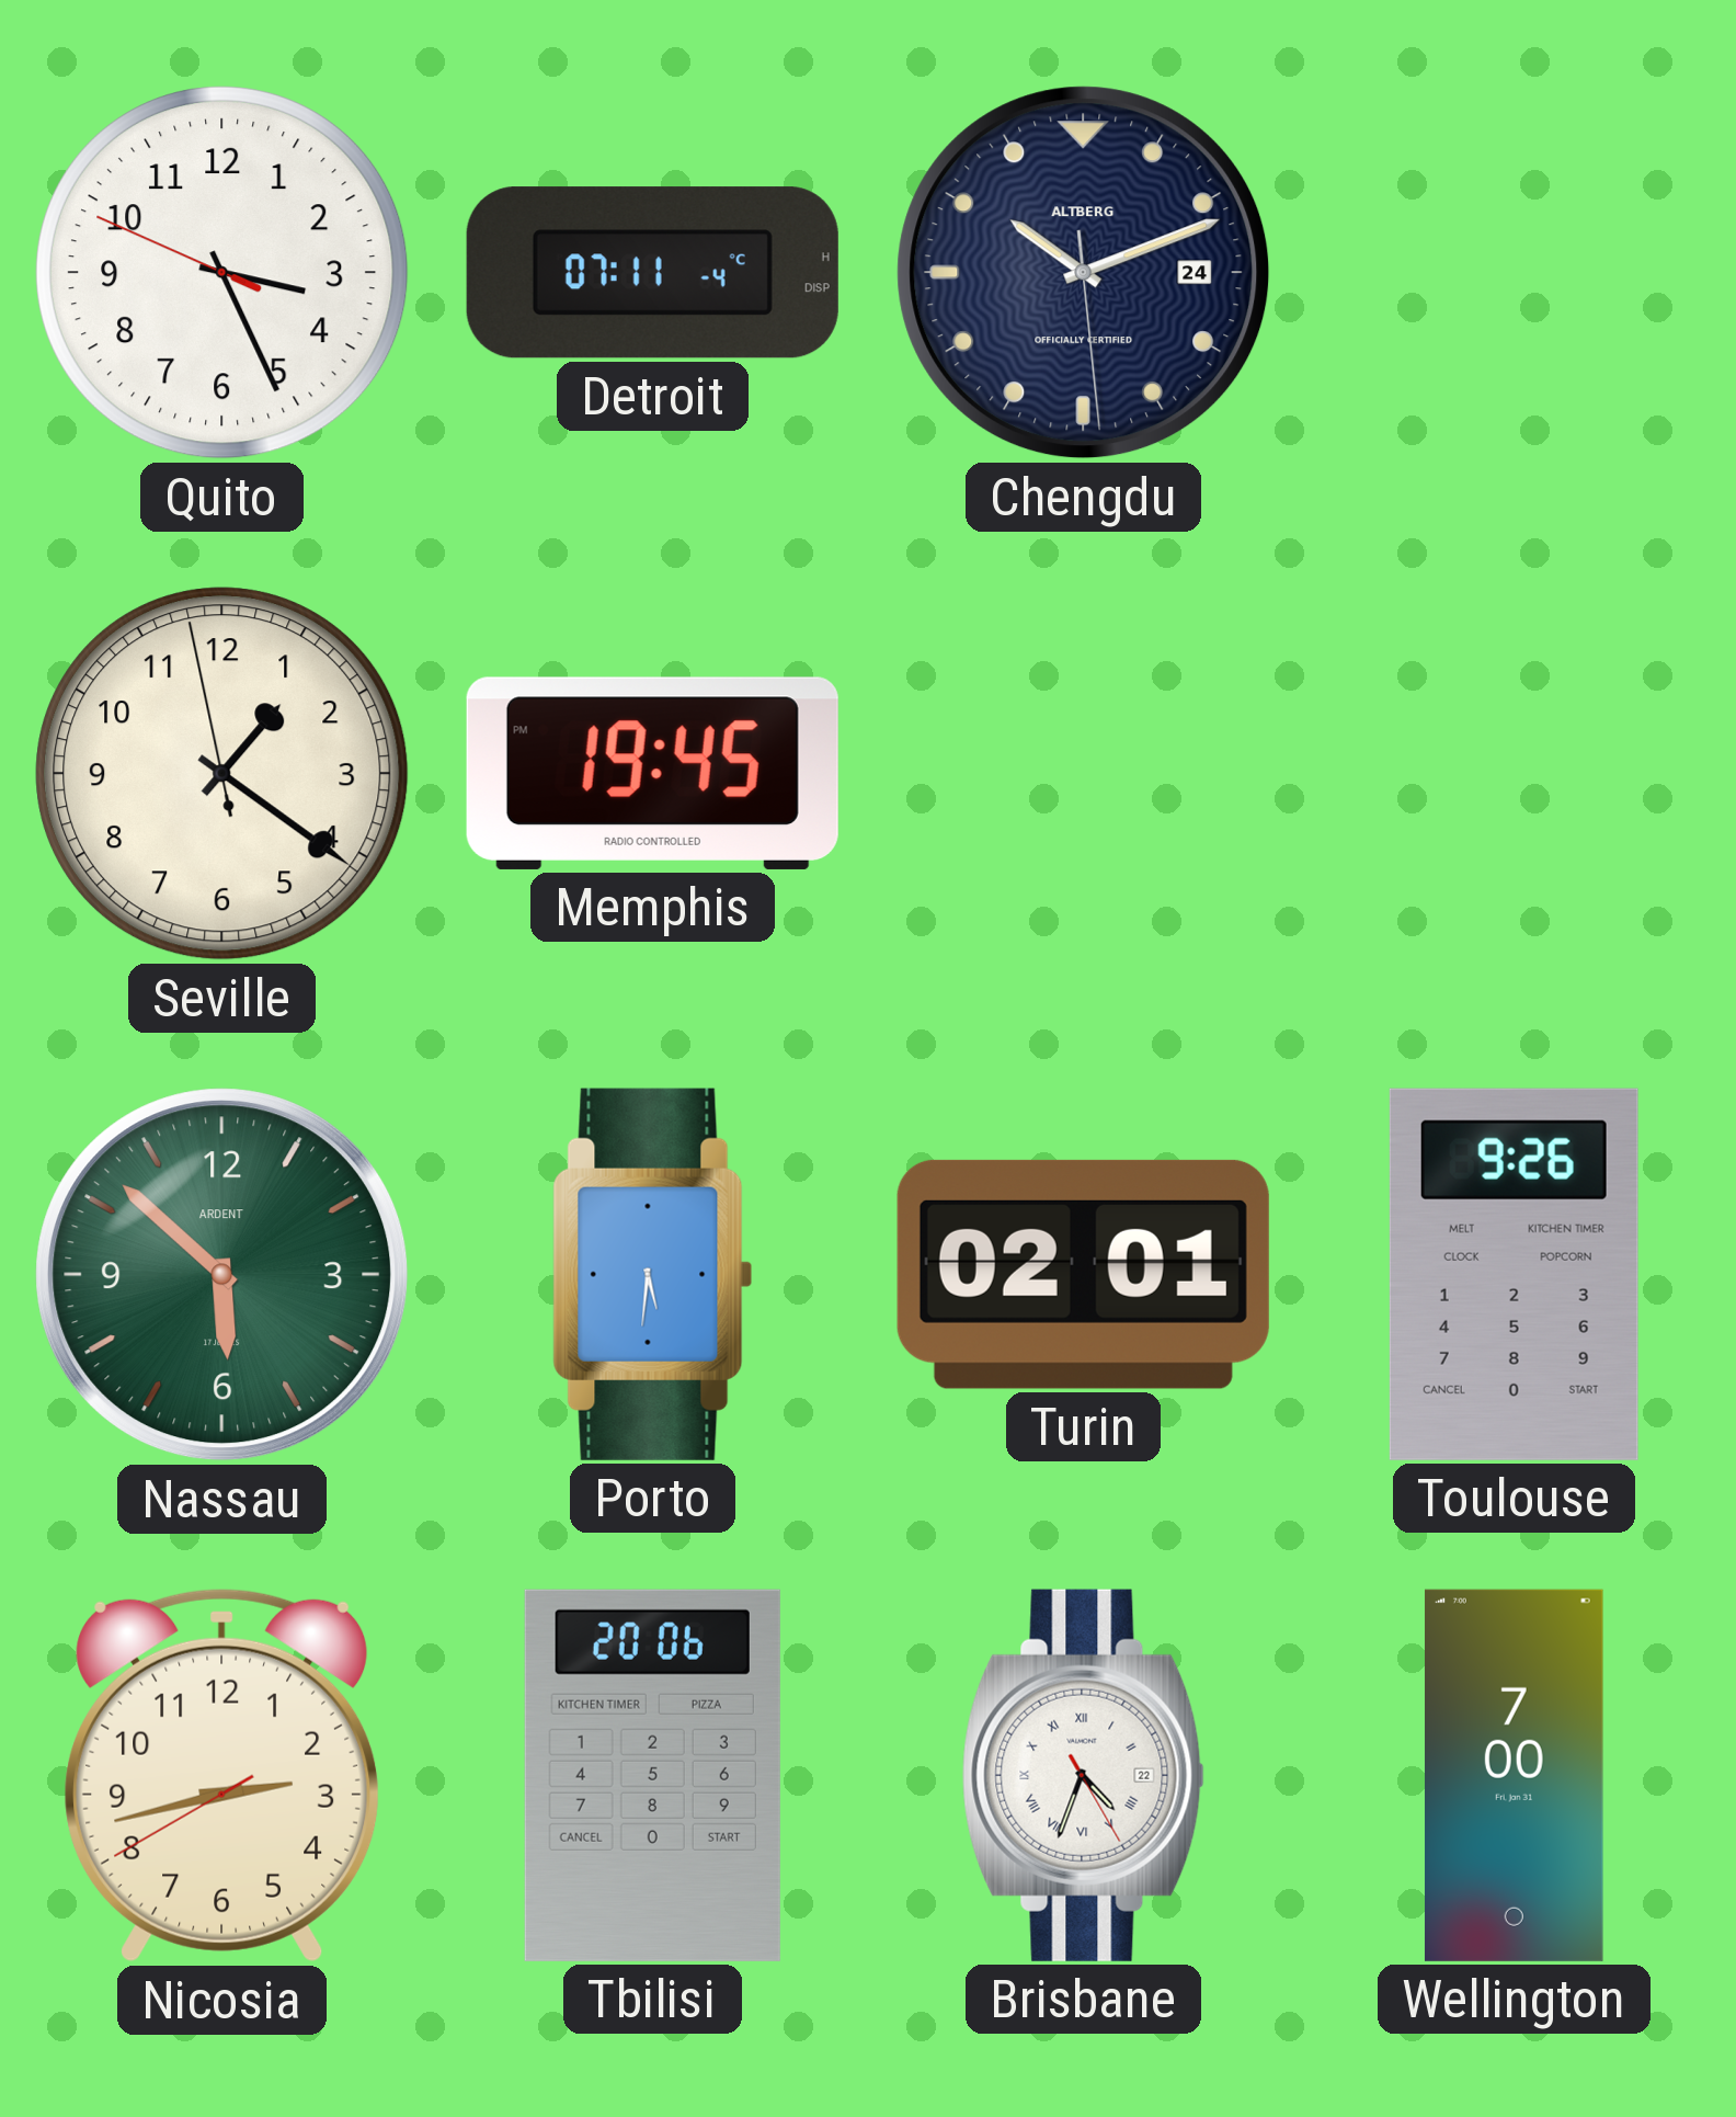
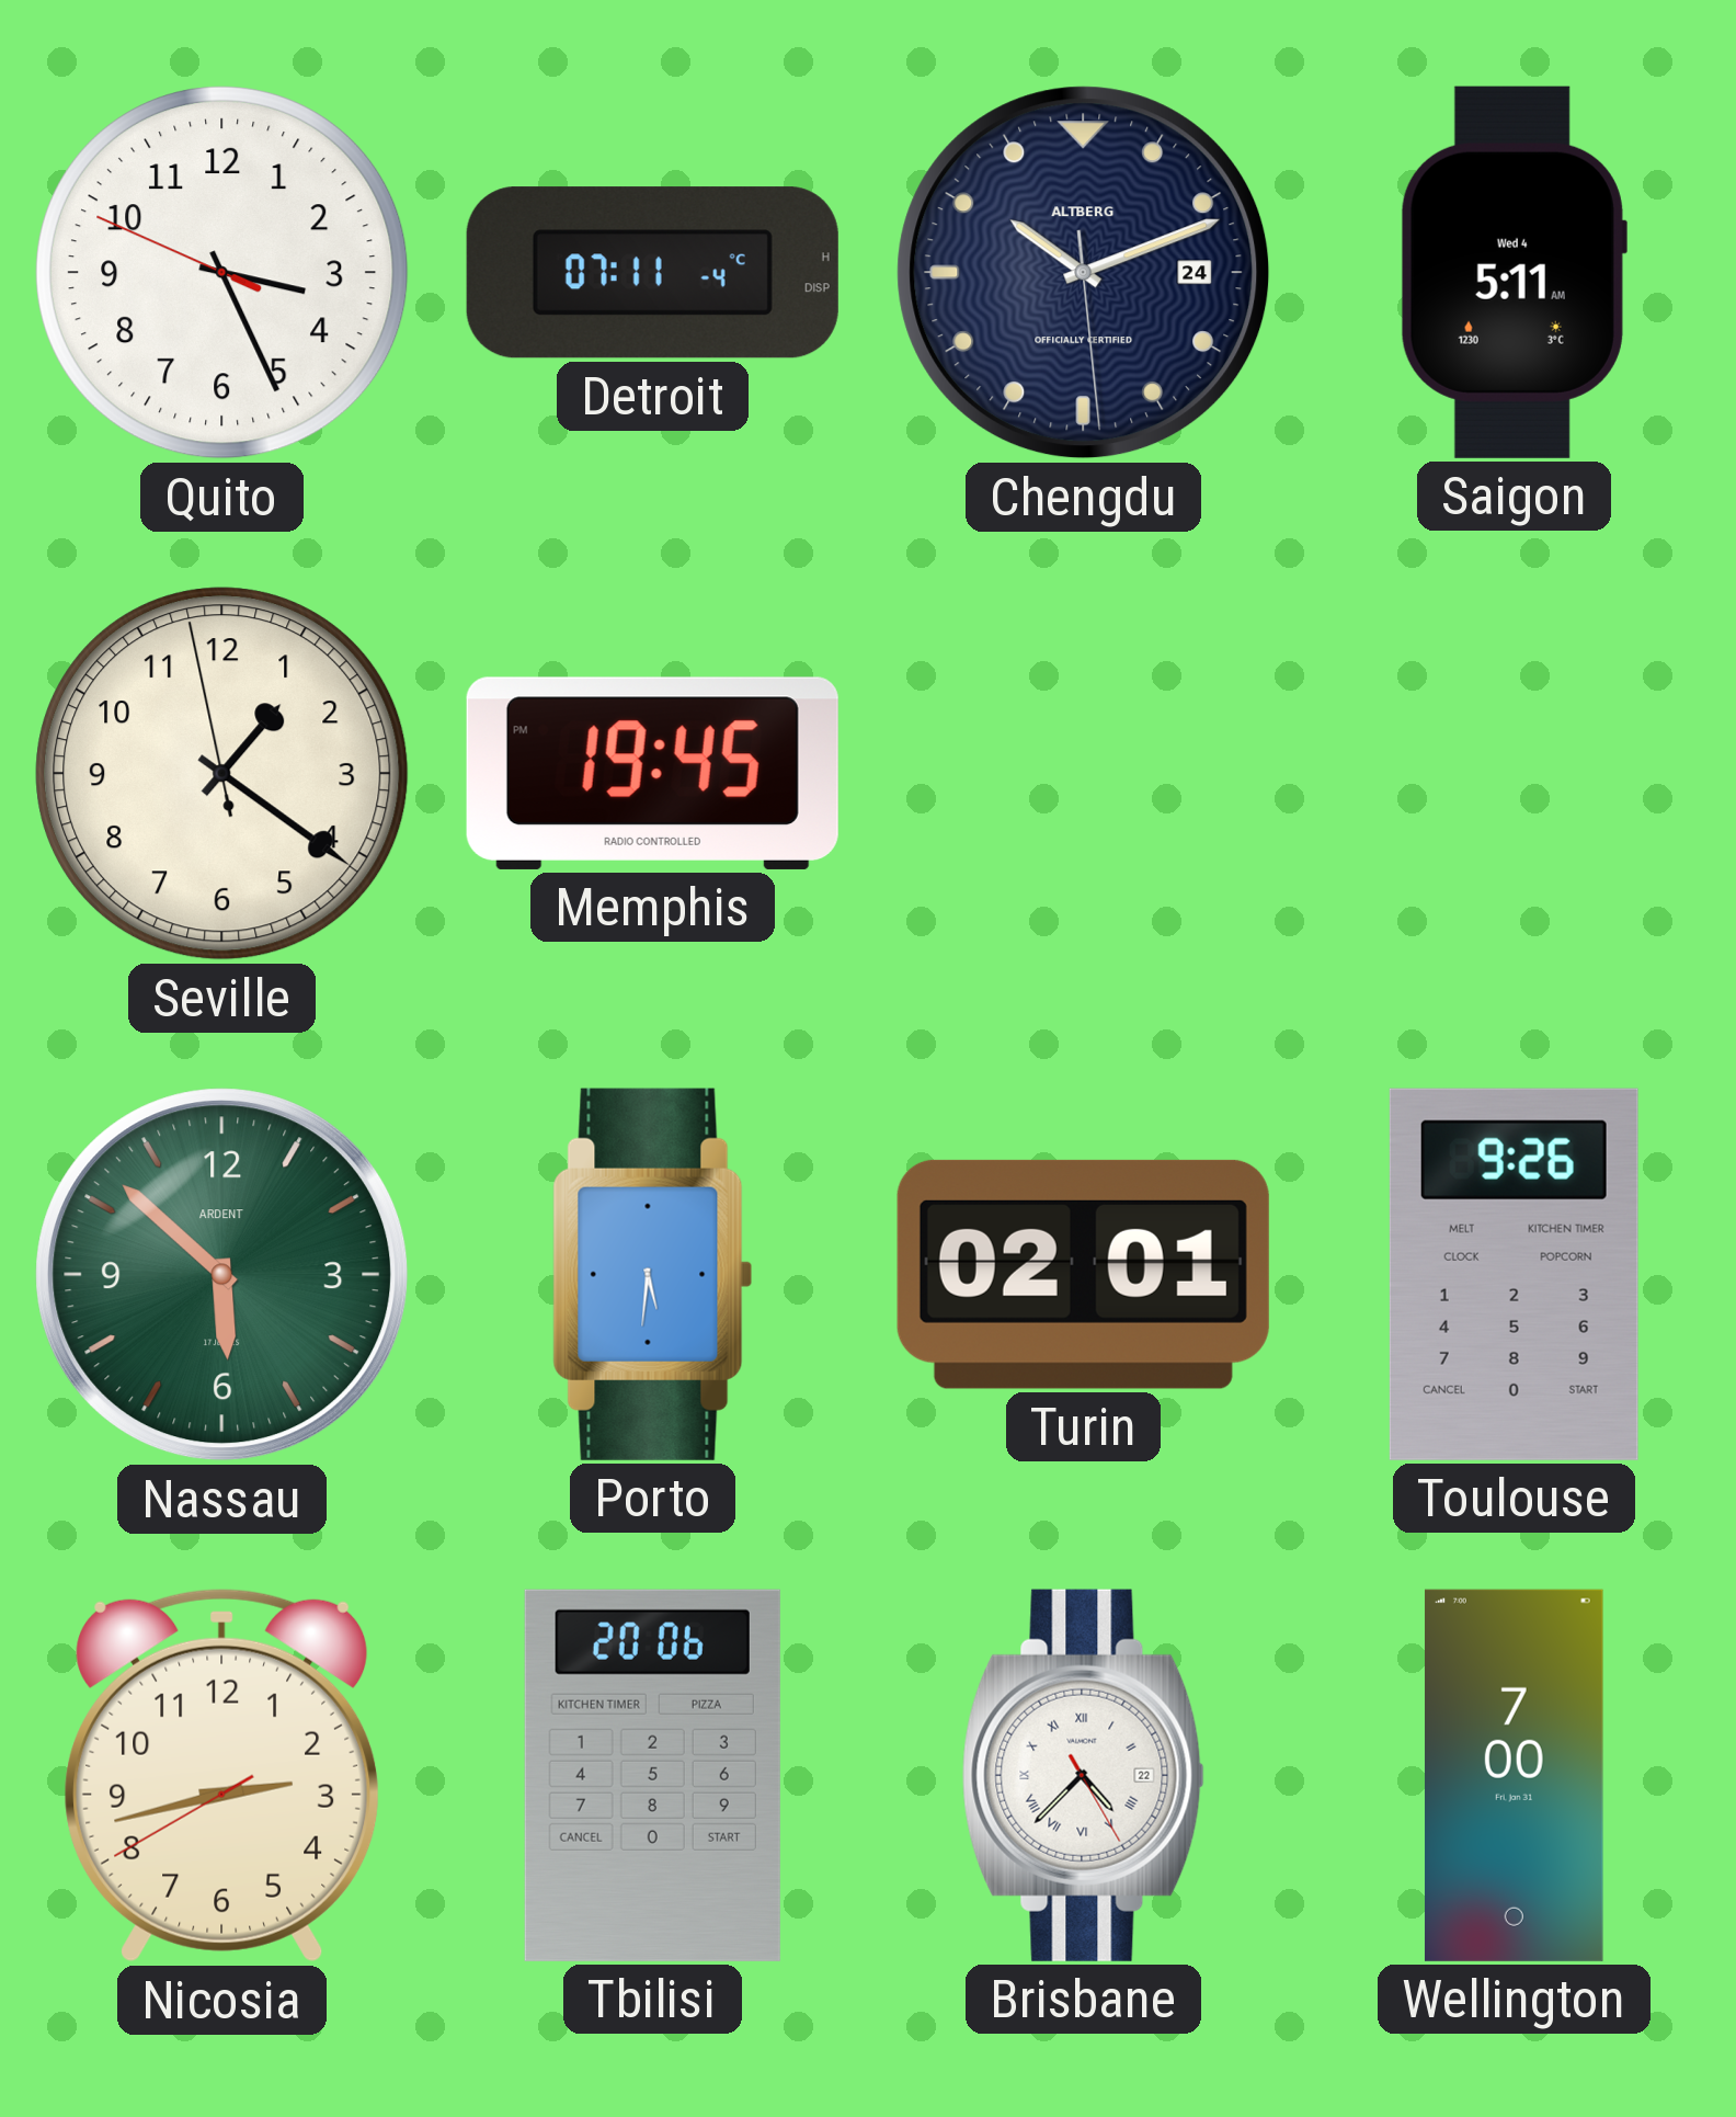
Saigon: none -> 5:11 (1514, 272)
Brisbane: 4:33 -> 4:37 (1083, 1775)
